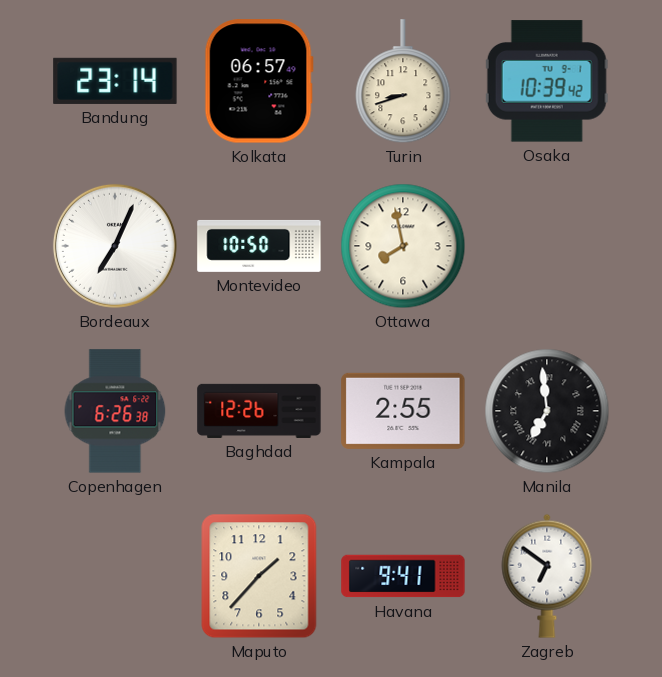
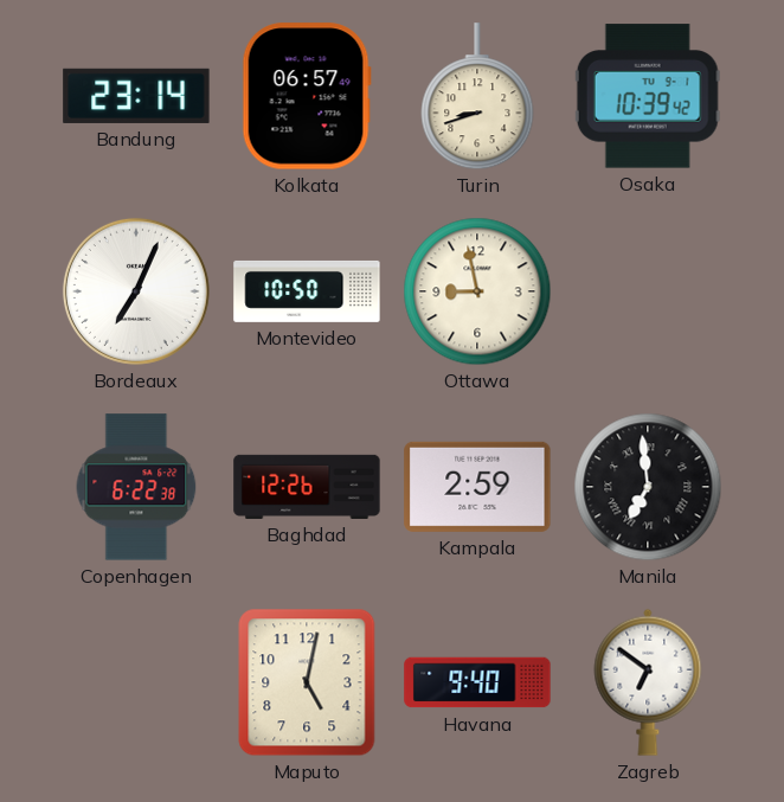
Ottawa: 7:58 -> 8:58 (477, 291)
Copenhagen: 6:26 -> 6:22 (136, 487)
Kampala: 2:55 -> 2:59 (477, 487)
Maputo: 1:37 -> 5:02 (307, 682)
Havana: 9:41 -> 9:40 (477, 682)
